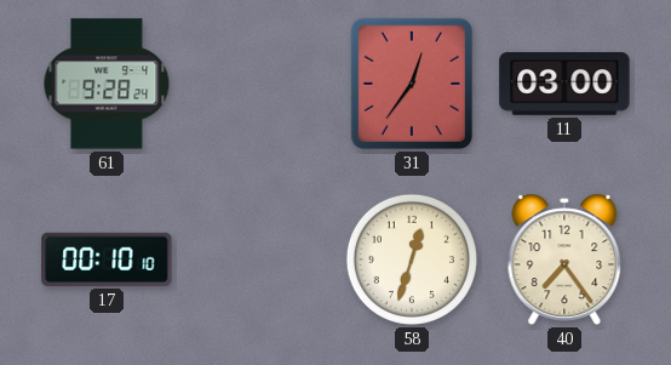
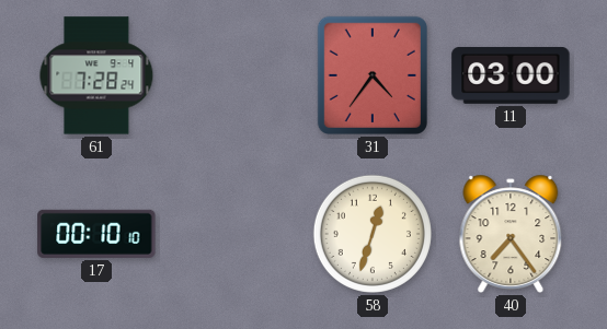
61: 9:28 -> 7:28 (96, 75)
31: 12:36 -> 4:36 (373, 75)
